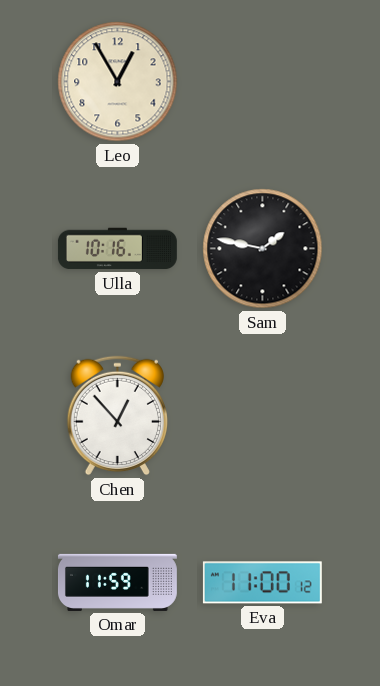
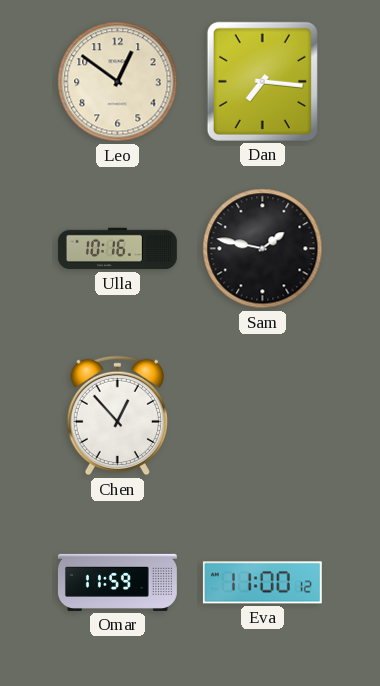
Leo: 12:55 -> 12:51 (118, 82)
Dan: none -> 7:16 (262, 81)
